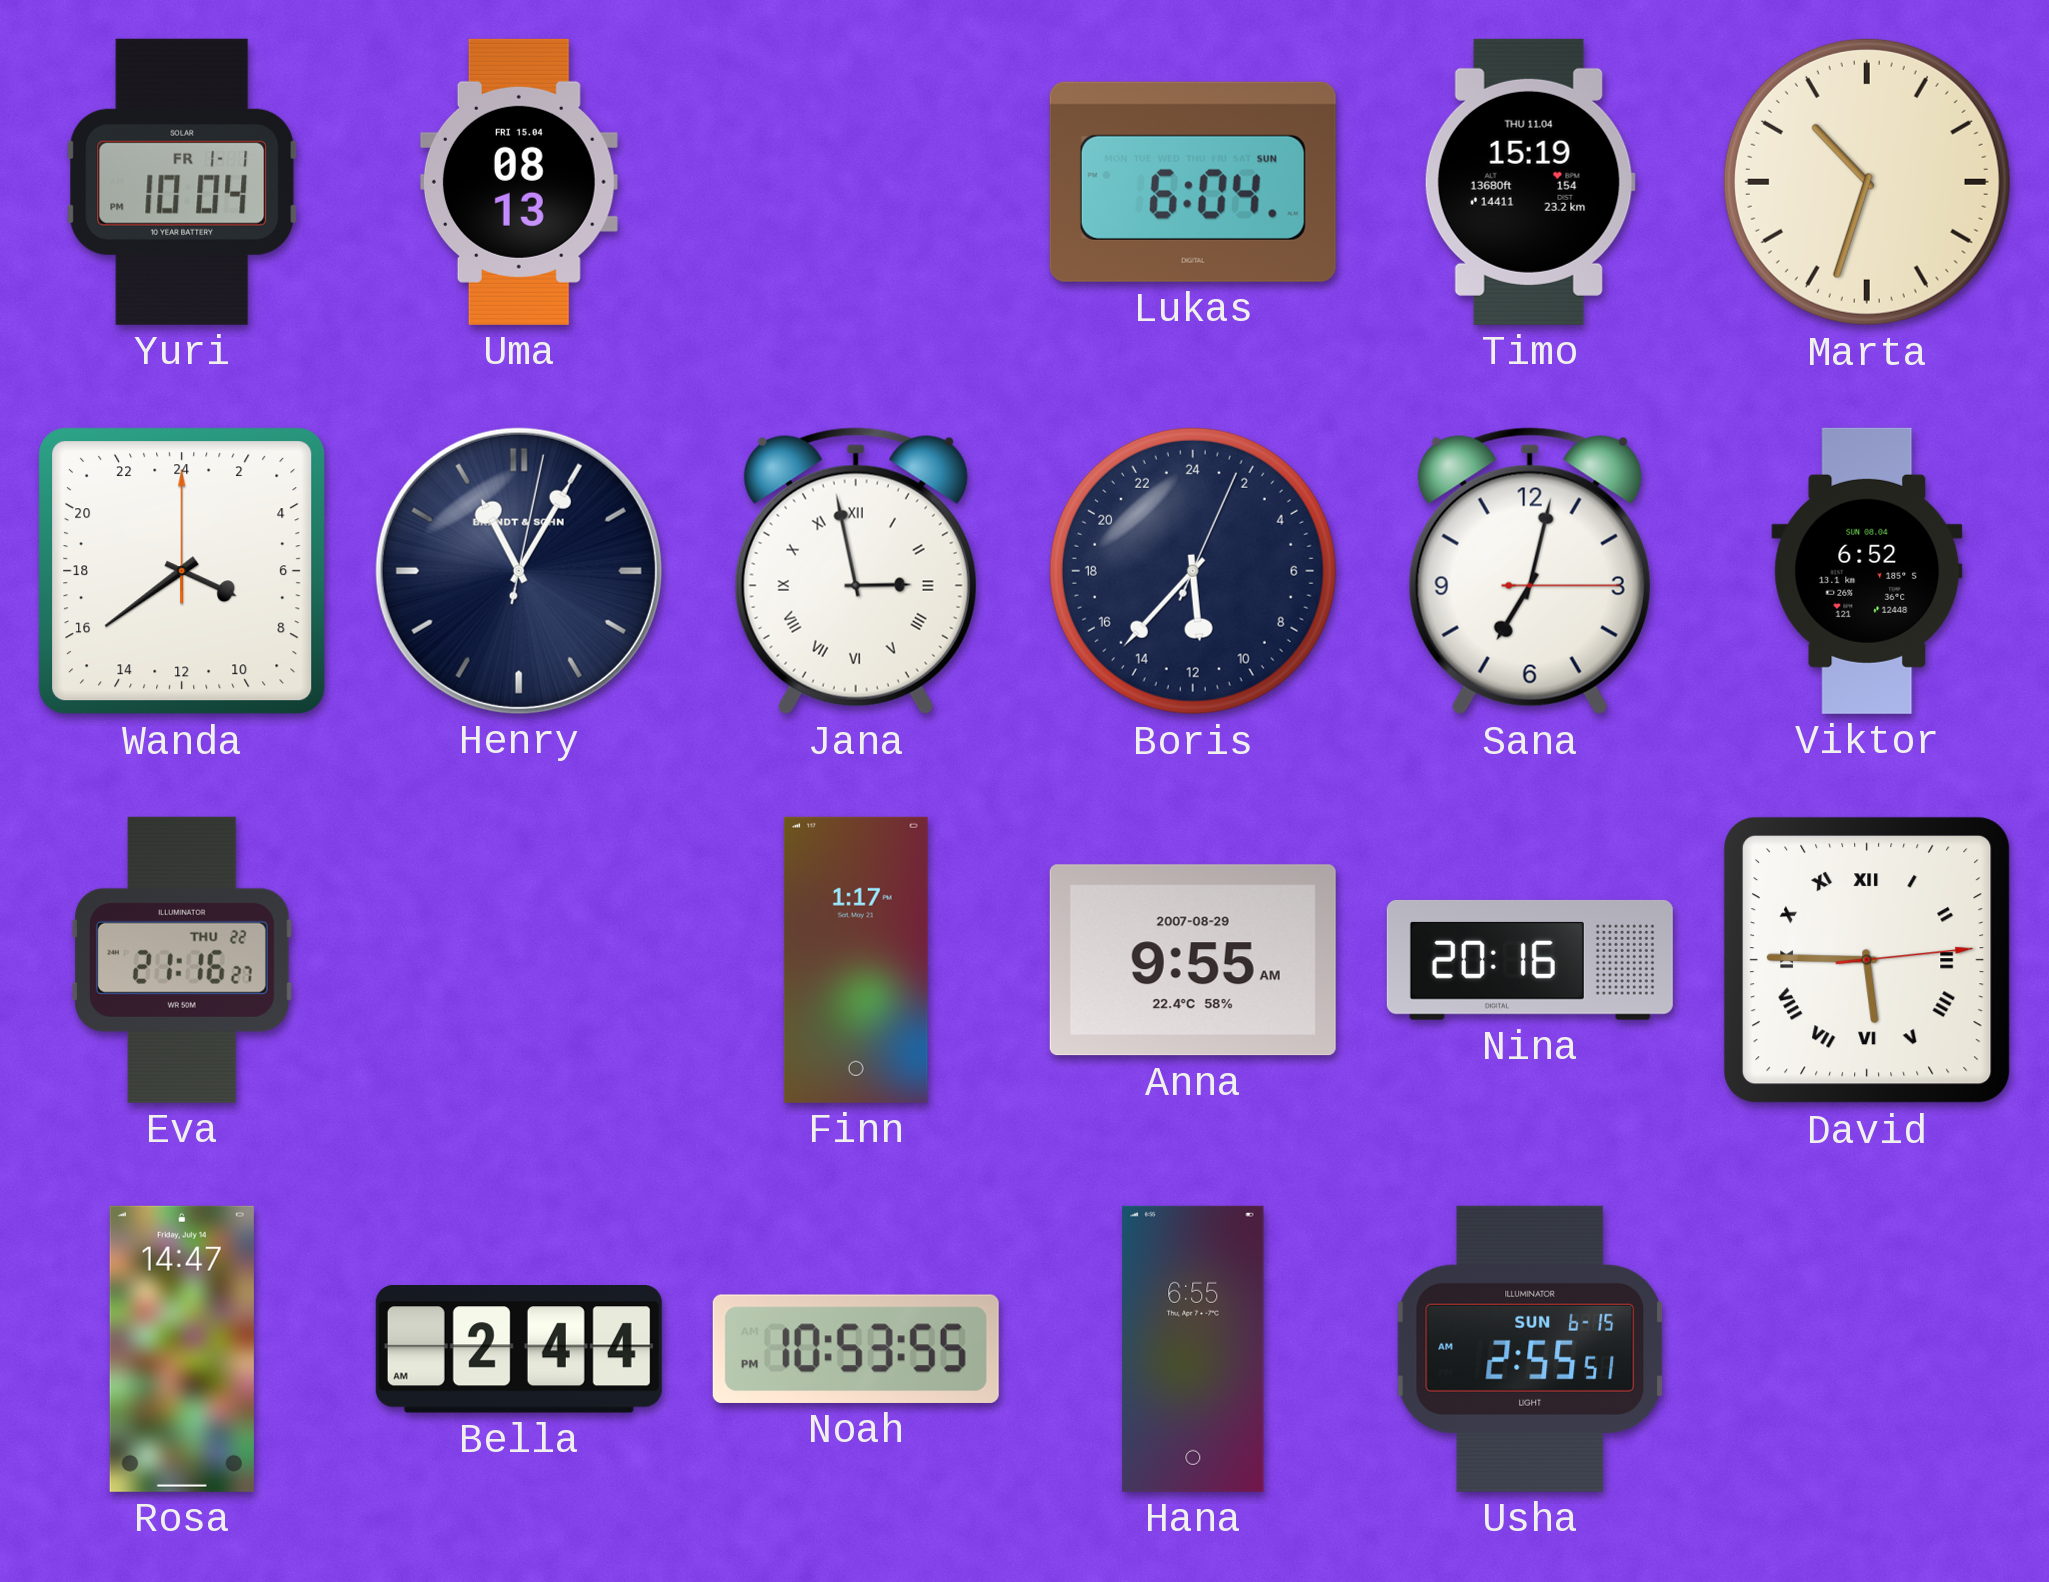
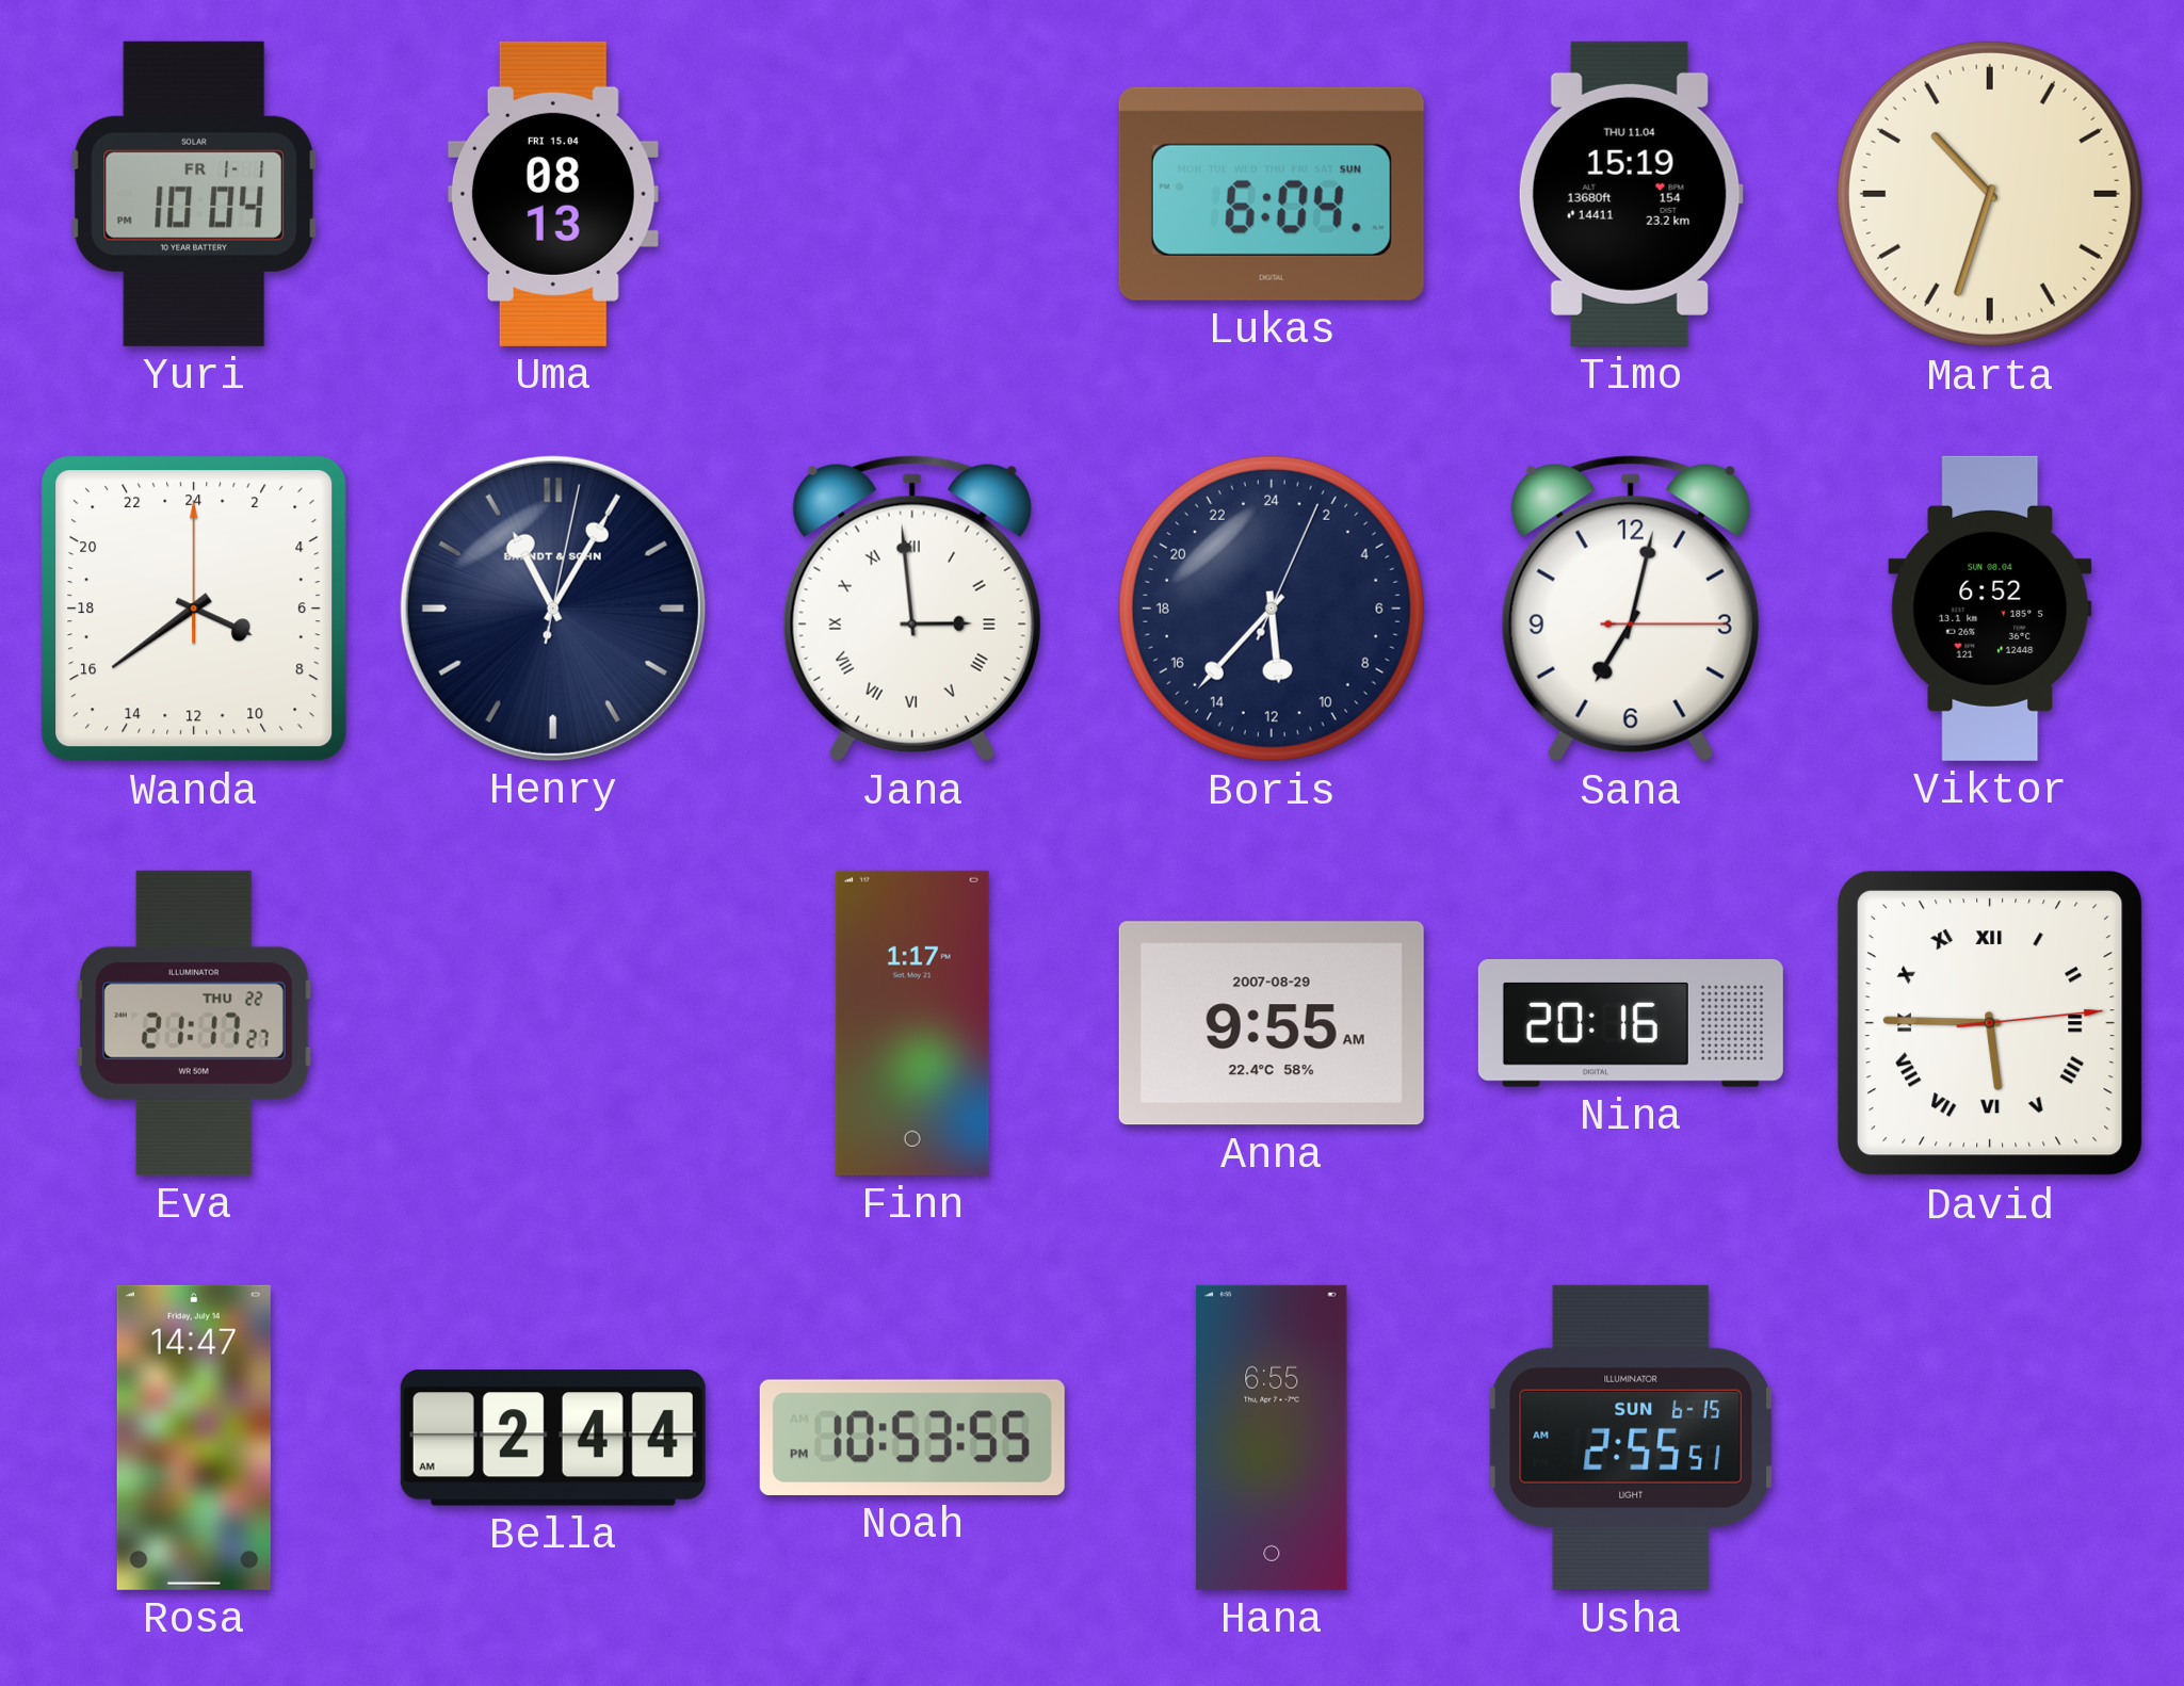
Jana: 2:58 -> 2:59 (912, 609)
Eva: 21:16 -> 21:17 (194, 1023)
